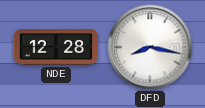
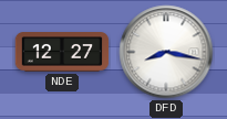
NDE: 12:28 -> 12:27 (62, 52)
